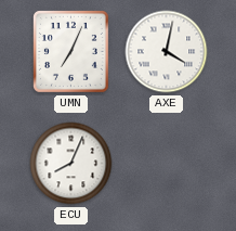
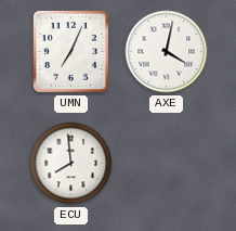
ECU: 8:04 -> 7:59 (71, 164)
